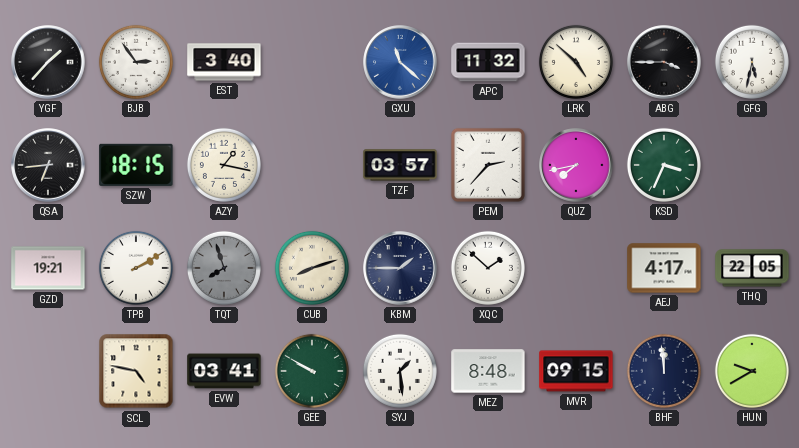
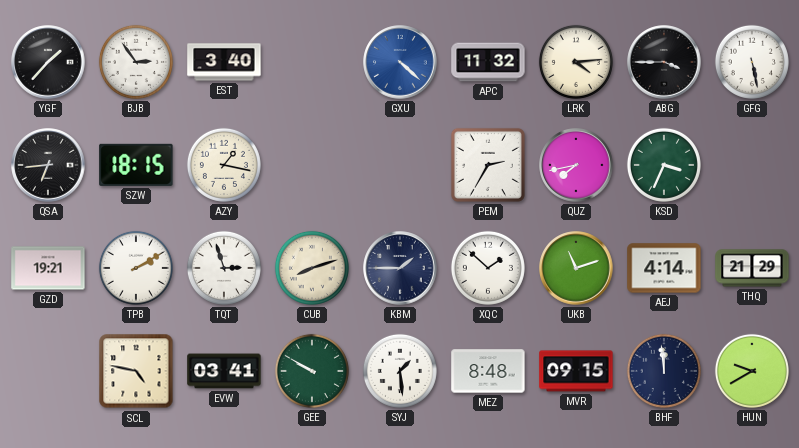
GXU: 11:22 -> 4:22 (400, 62)
LRK: 4:52 -> 4:14 (576, 62)
GFG: 5:32 -> 5:28 (752, 62)
TZF: 03:57 -> none (400, 165)
PEM: 2:37 -> 2:35 (488, 165)
TQT: 7:57 -> 2:57 (224, 268)
TQT dial: grey -> white (224, 268)
UKB: none -> 11:12 (576, 268)
AEJ: 4:17 -> 4:14 (664, 268)
THQ: 22:05 -> 21:29 (752, 268)
